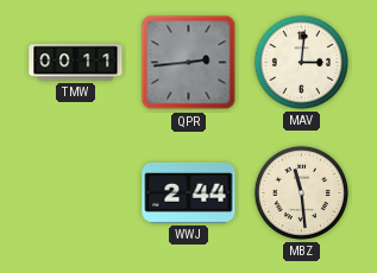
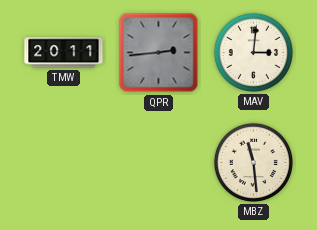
TMW: 00:11 -> 20:11 (64, 53)
WWJ: 2:44 -> none (189, 192)
